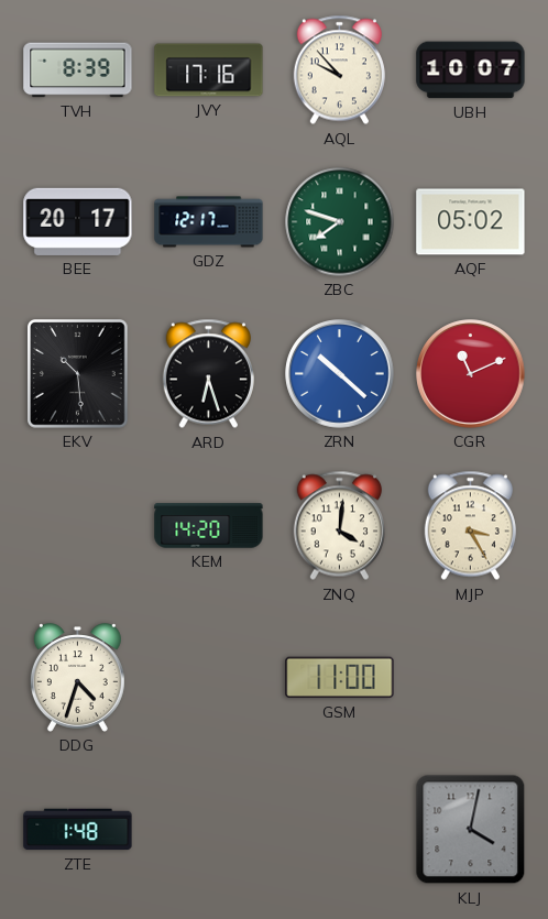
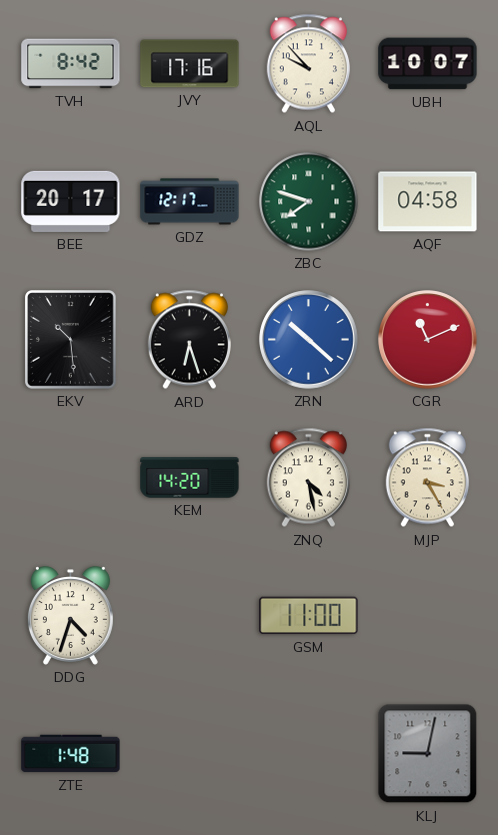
TVH: 8:39 -> 8:42 (71, 64)
AQF: 05:02 -> 04:58 (428, 202)
ZNQ: 4:01 -> 4:28 (308, 478)
KLJ: 4:02 -> 9:02 (428, 754)
